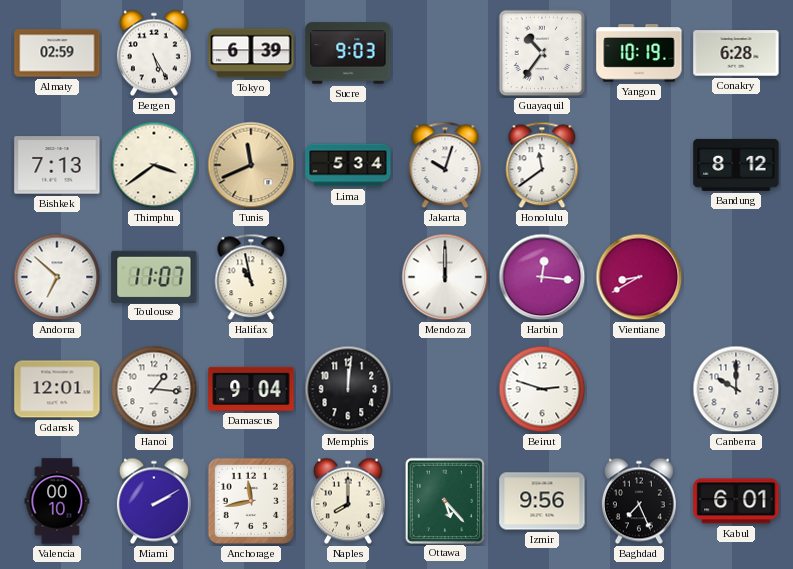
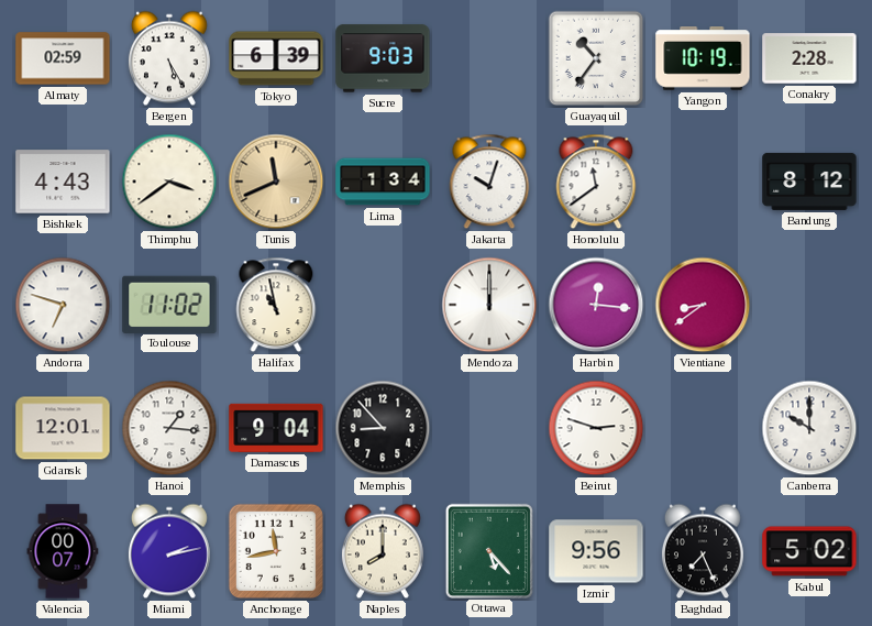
Conakry: 6:28 -> 2:28 (809, 58)
Bishkek: 7:13 -> 4:43 (63, 182)
Lima: 5:34 -> 1:34 (383, 182)
Andorra: 6:52 -> 6:48 (63, 305)
Toulouse: 11:07 -> 11:02 (169, 304)
Vientiane: 8:40 -> 8:39 (703, 305)
Memphis: 12:01 -> 8:53 (383, 428)
Valencia: 00:10 -> 00:07 (63, 551)
Miami: 2:10 -> 2:13 (169, 551)
Kabul: 6:01 -> 5:02 (809, 551)
